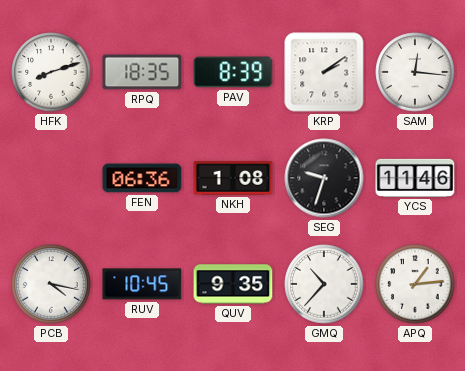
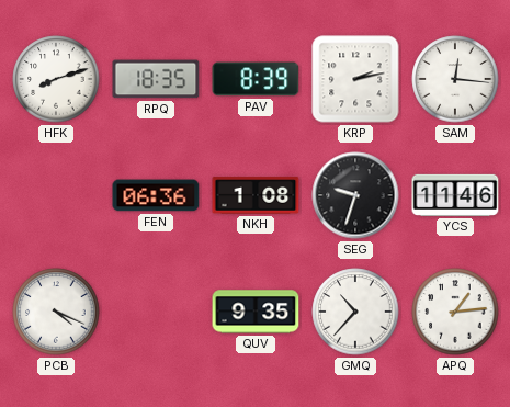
KRP: 2:09 -> 2:13 (355, 79)
PCB: 4:17 -> 4:19 (56, 312)
RUV: 10:45 -> none (142, 284)
